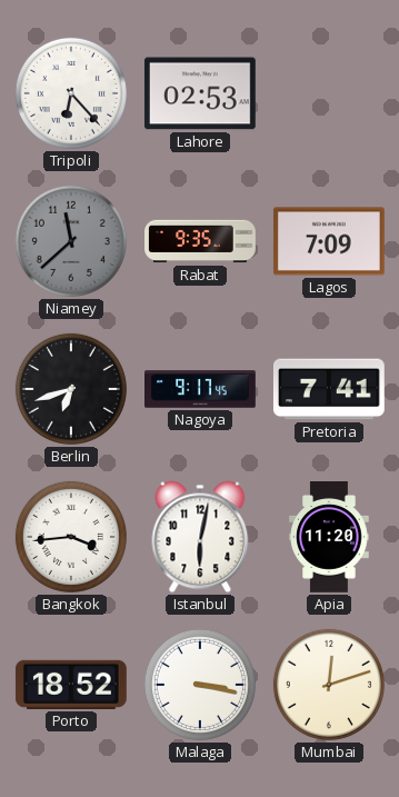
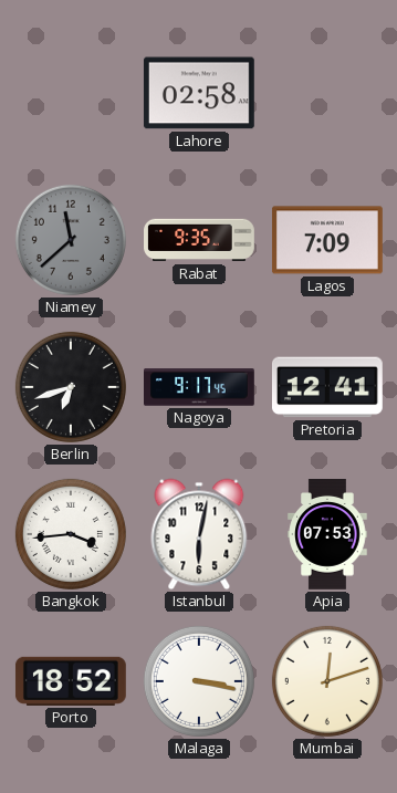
Tripoli: 6:23 -> none (71, 93)
Lahore: 02:53 -> 02:58 (199, 93)
Pretoria: 7:41 -> 12:41 (327, 387)
Apia: 11:20 -> 07:53 (327, 535)
